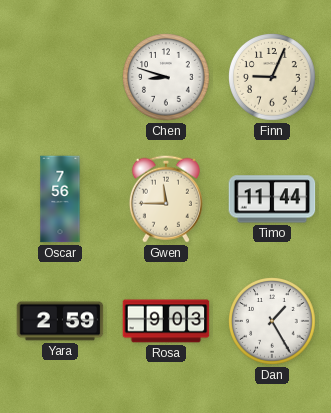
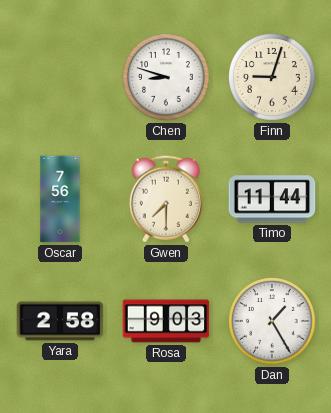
Finn: 9:04 -> 9:03 (273, 78)
Gwen: 11:45 -> 7:30 (166, 199)
Yara: 2:59 -> 2:58 (60, 321)
